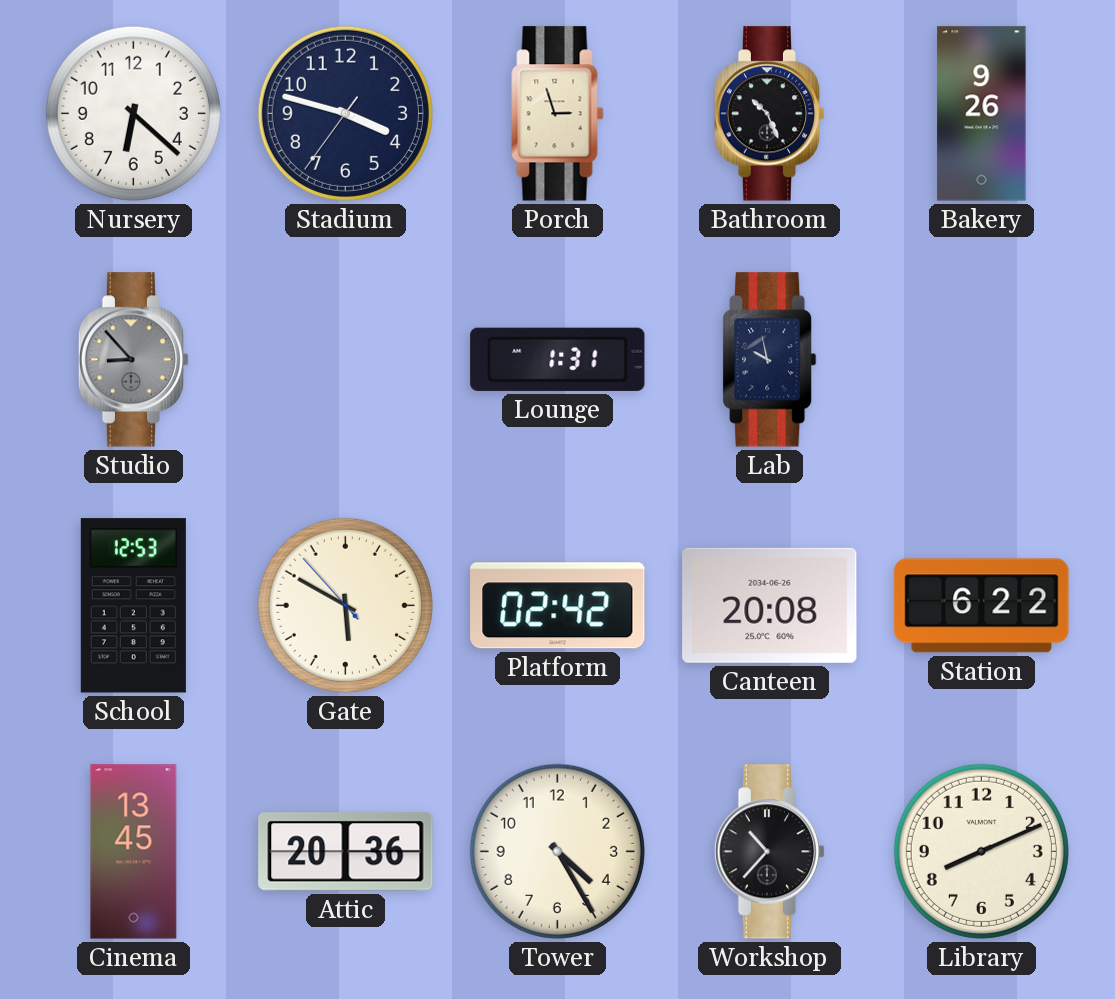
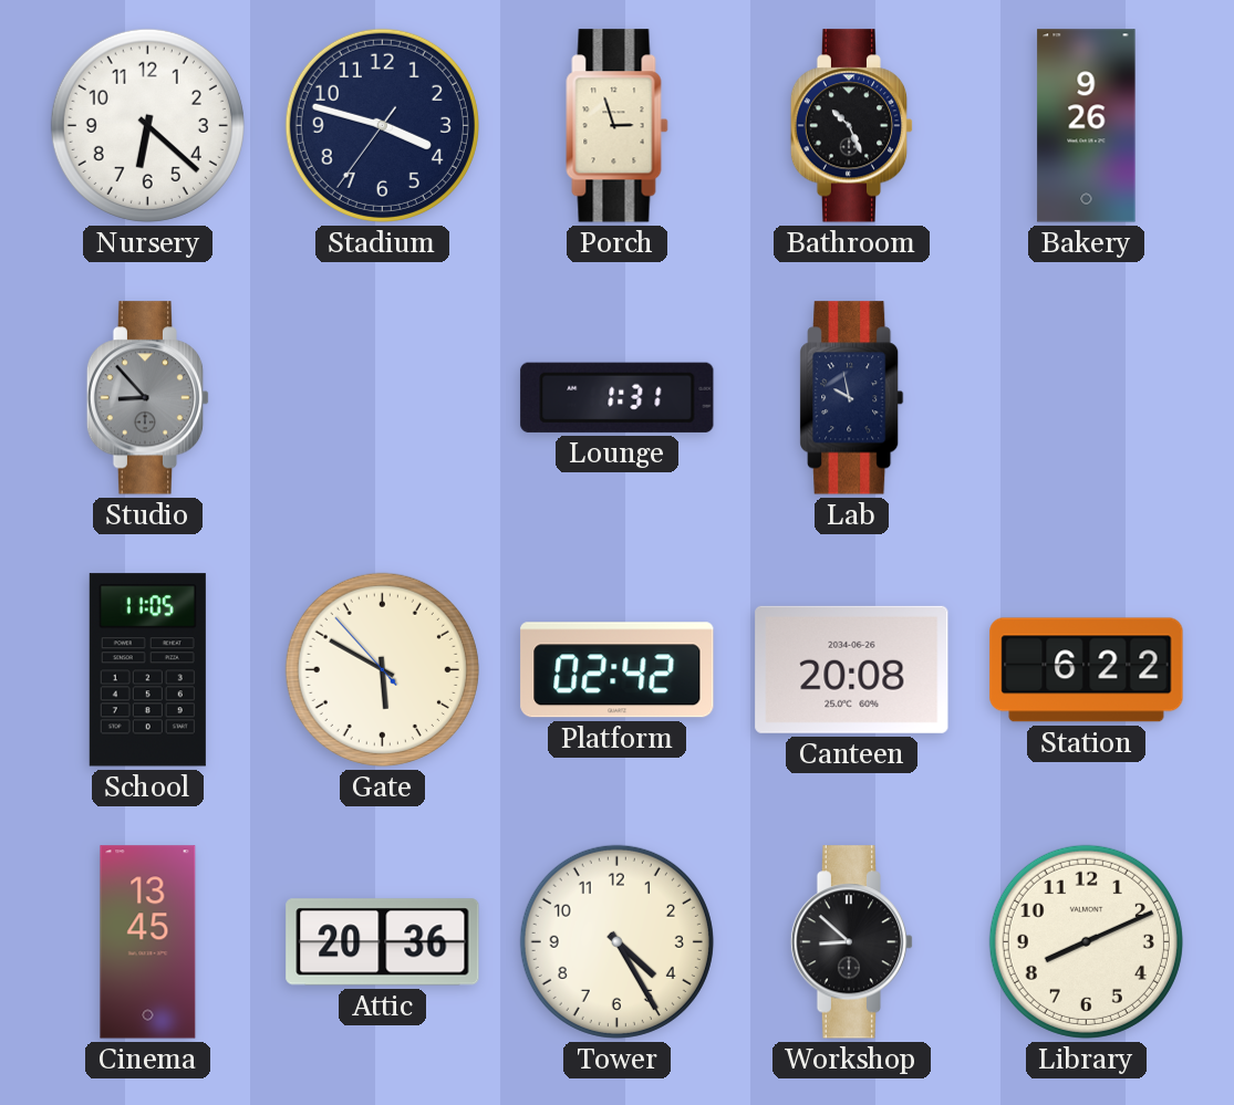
School: 12:53 -> 11:05 (147, 670)
Workshop: 10:37 -> 8:52 (852, 942)
